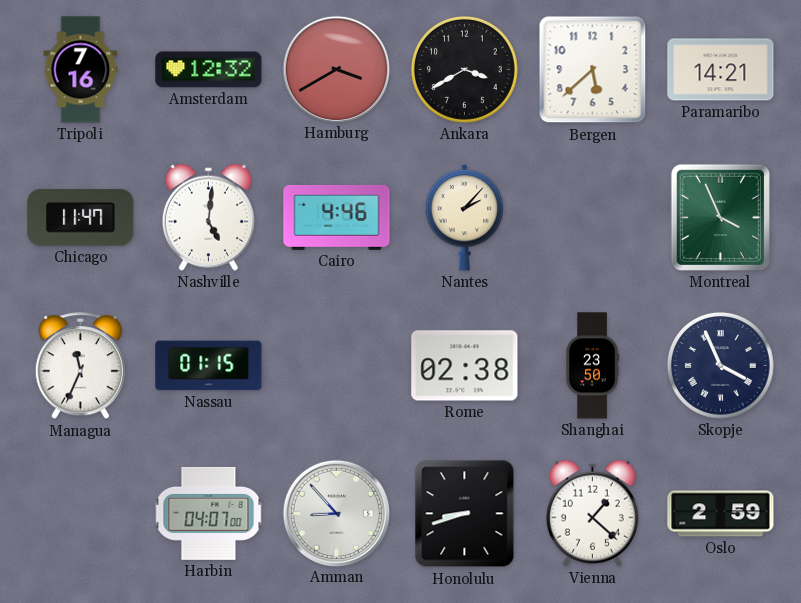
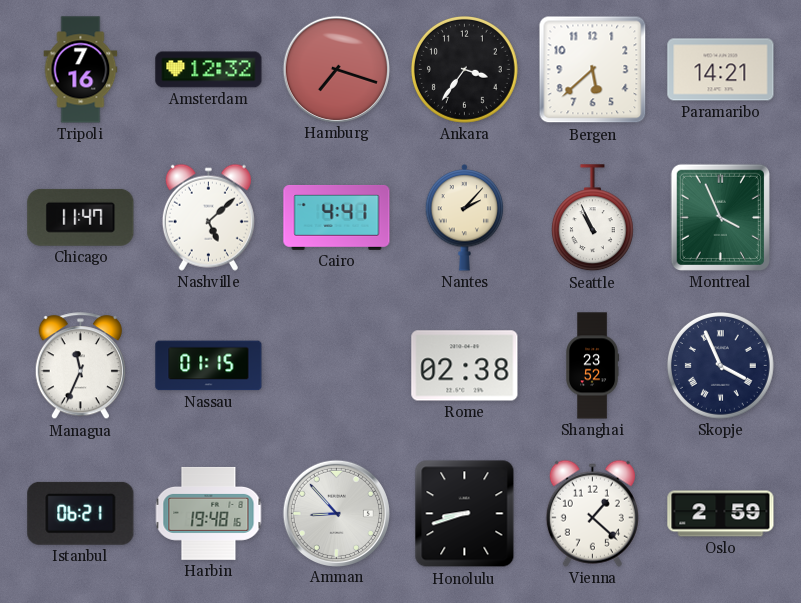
Hamburg: 3:40 -> 7:18 (336, 69)
Ankara: 3:40 -> 3:36 (464, 69)
Nashville: 5:01 -> 5:08 (208, 217)
Cairo: 4:46 -> 4:41 (337, 217)
Seattle: none -> 10:56 (592, 218)
Shanghai: 23:50 -> 23:52 (593, 366)
Istanbul: none -> 06:21 (81, 513)
Harbin: 04:07 -> 19:48 (209, 513)
